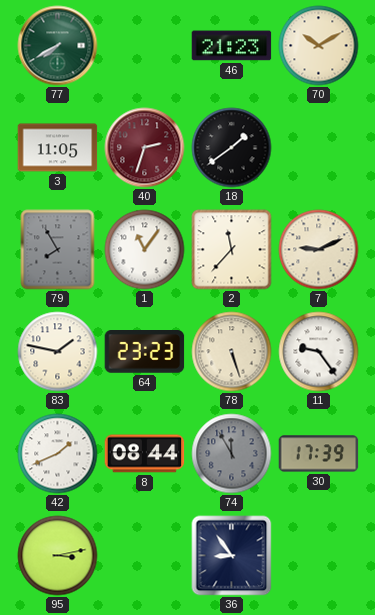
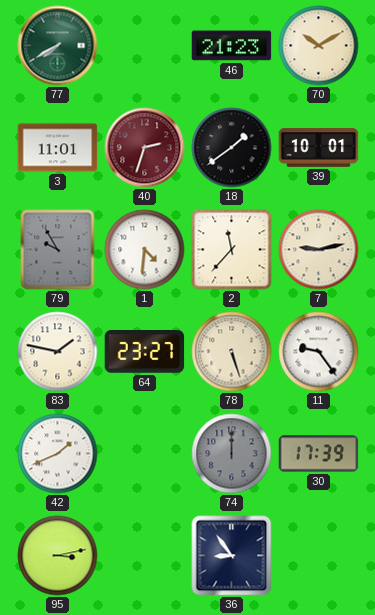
3: 11:05 -> 11:01 (58, 148)
39: none -> 10:01 (319, 148)
79: 7:55 -> 9:55 (58, 250)
1: 11:06 -> 4:31 (145, 250)
7: 9:11 -> 9:13 (319, 250)
64: 23:23 -> 23:27 (145, 352)
8: 08:44 -> none (145, 454)
74: 11:55 -> 12:00 (232, 454)
